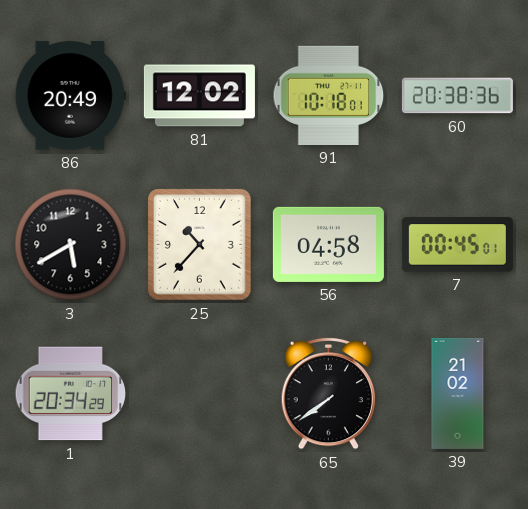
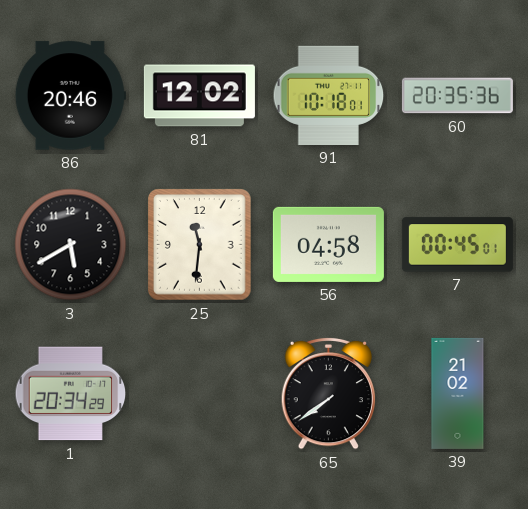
86: 20:49 -> 20:46 (70, 96)
60: 20:38 -> 20:35 (457, 96)
25: 10:37 -> 11:31 (200, 245)
